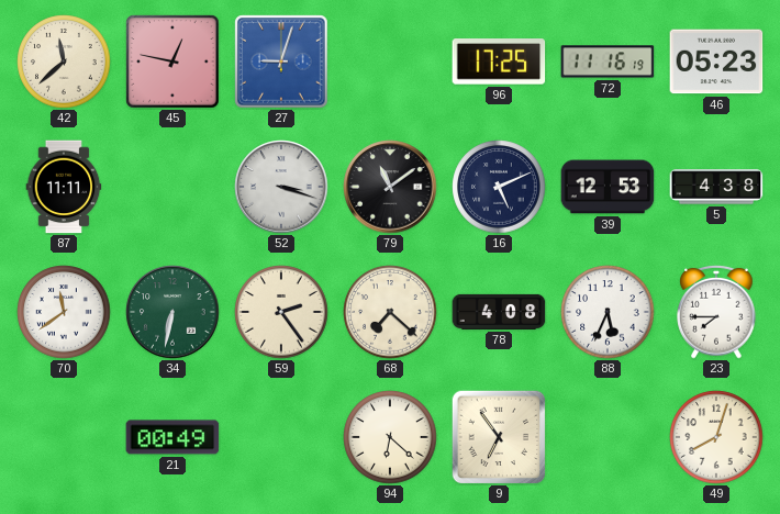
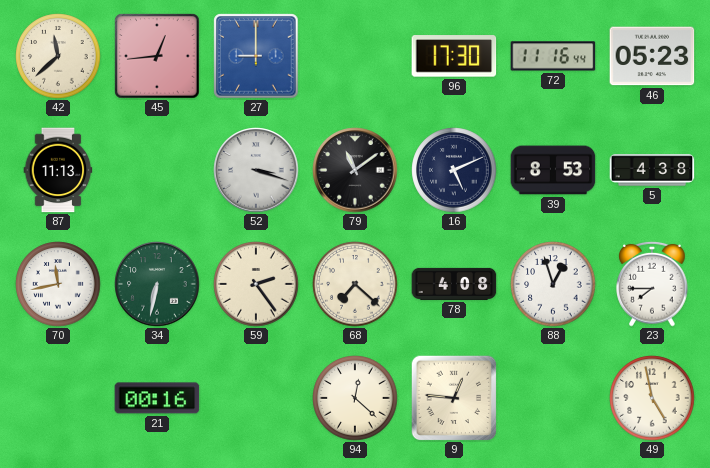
45: 12:47 -> 12:44 (157, 56)
27: 9:03 -> 9:00 (256, 56)
96: 17:25 -> 17:30 (454, 56)
72: 11:16:19 -> 11:16:44 (553, 56)
87: 11:11 -> 11:13 (58, 170)
39: 12:53 -> 8:53 (553, 170)
70: 11:39 -> 11:43 (58, 284)
88: 5:34 -> 12:57 (553, 284)
21: 00:49 -> 00:16 (157, 398)
94: 6:22 -> 12:22 (355, 398)
9: 6:54 -> 12:46 (454, 398)
49: 8:03 -> 4:58 (652, 398)
